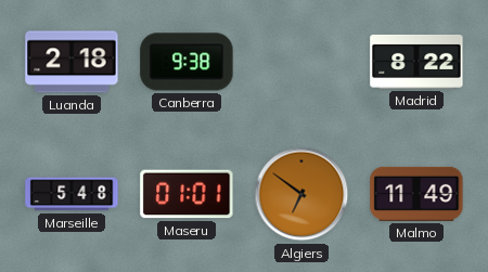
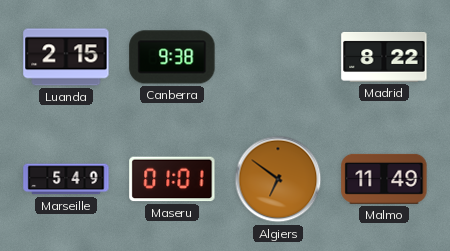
Luanda: 2:18 -> 2:15 (66, 57)
Marseille: 5:48 -> 5:49 (66, 179)
